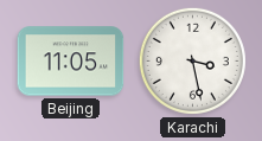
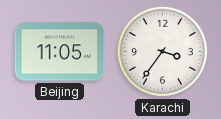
Karachi: 3:28 -> 3:36 (162, 51)
